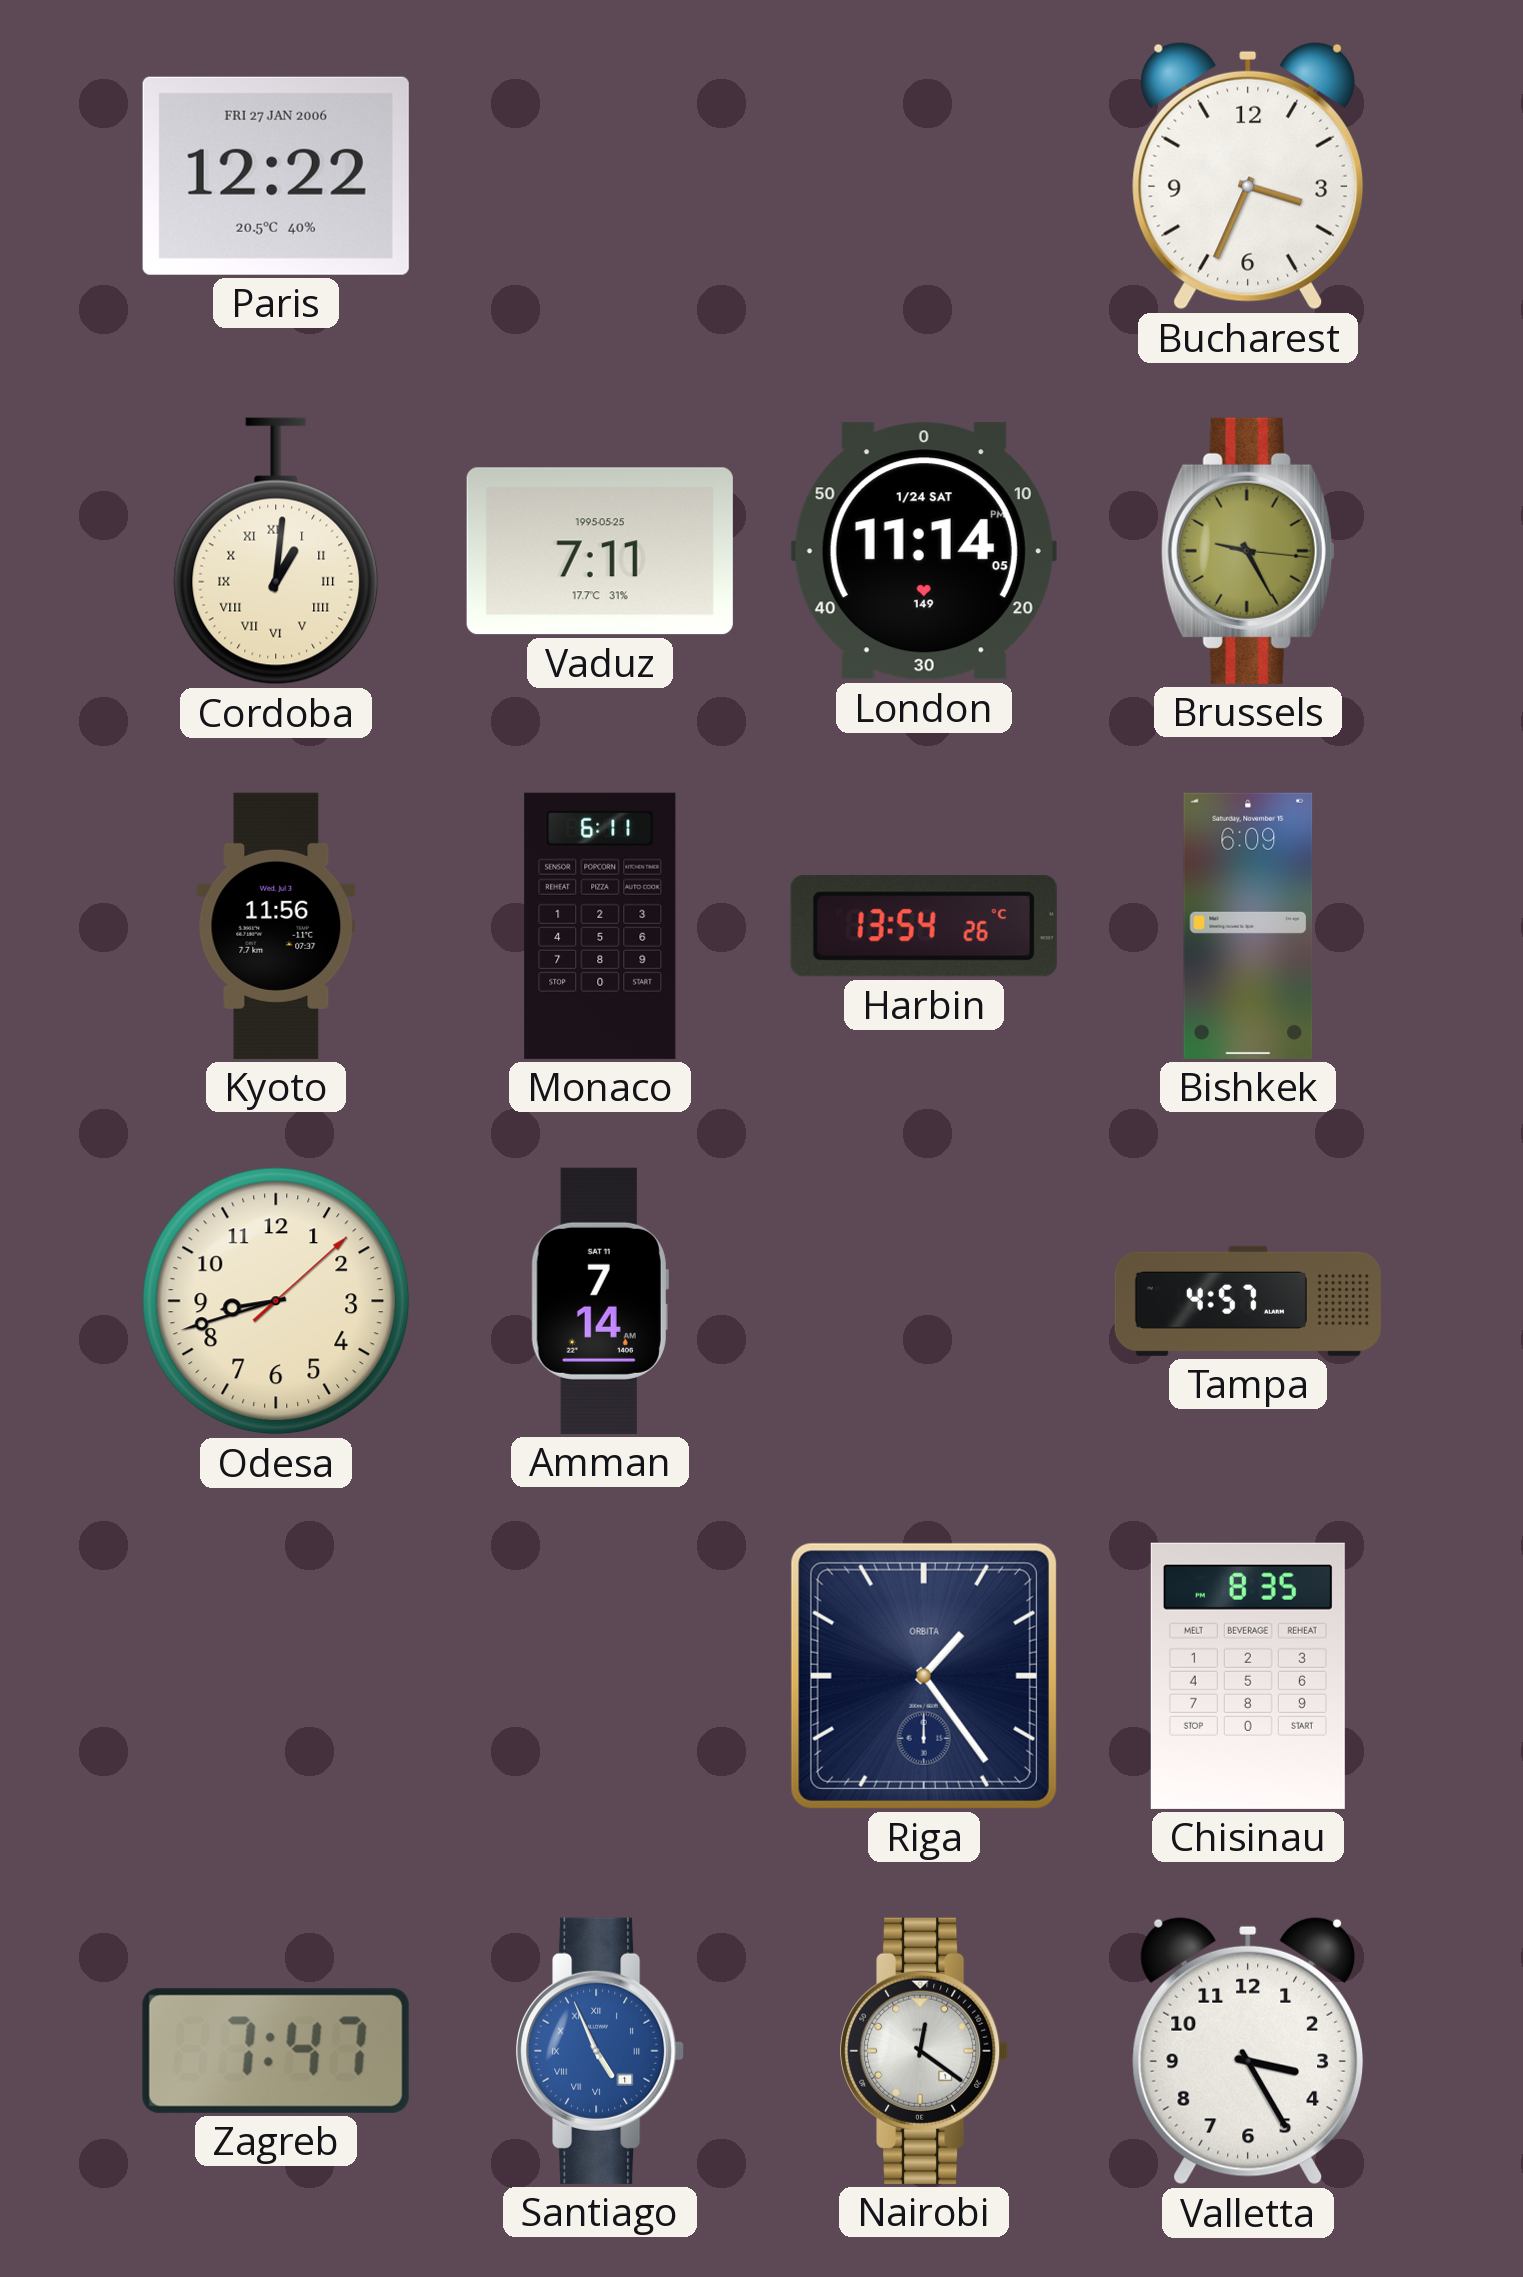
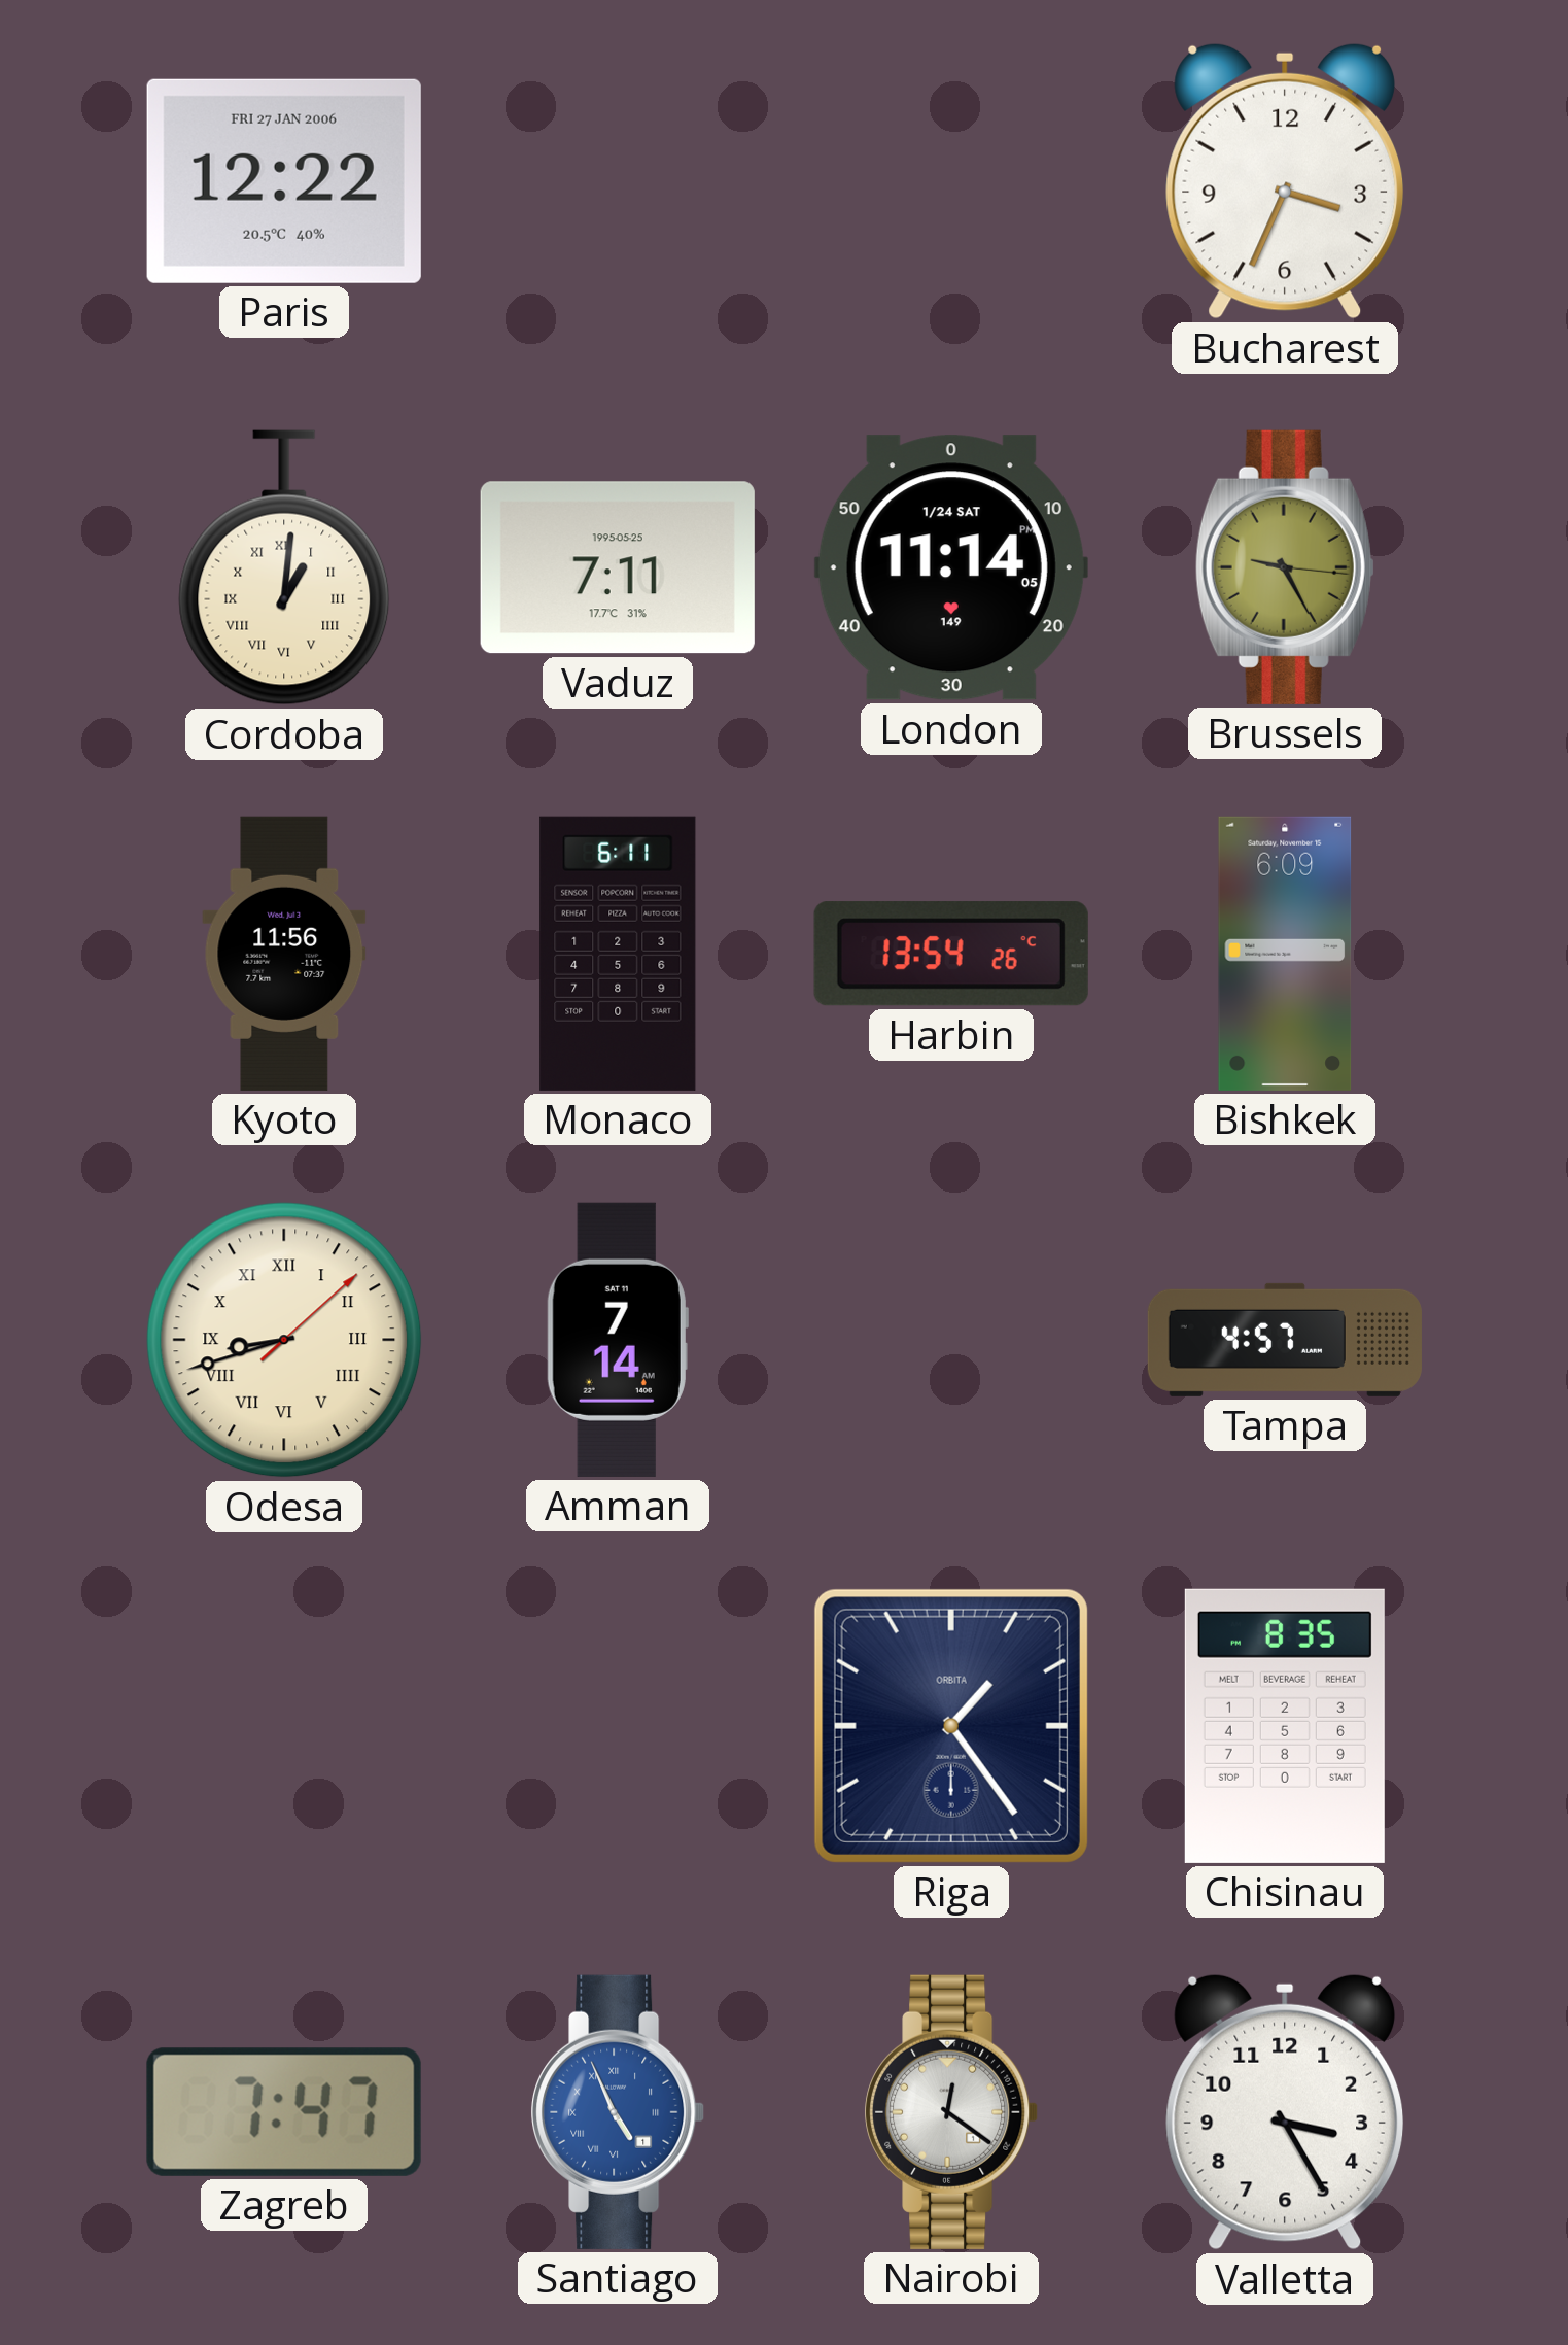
Odesa numerals: Arabic -> Roman (284, 1340)
